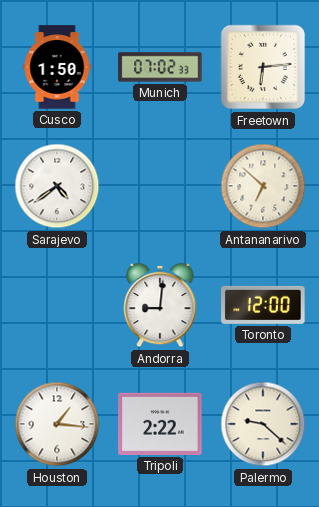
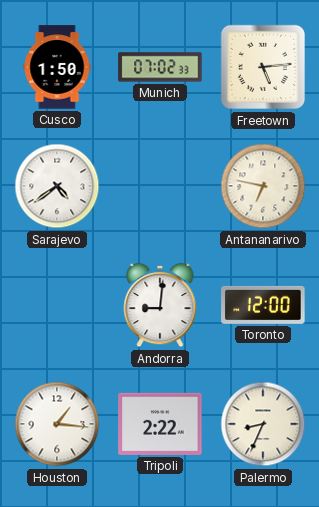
Freetown: 6:14 -> 5:14 (263, 67)
Antananarivo: 6:52 -> 6:47 (263, 186)
Palermo: 9:22 -> 8:34 (263, 424)
